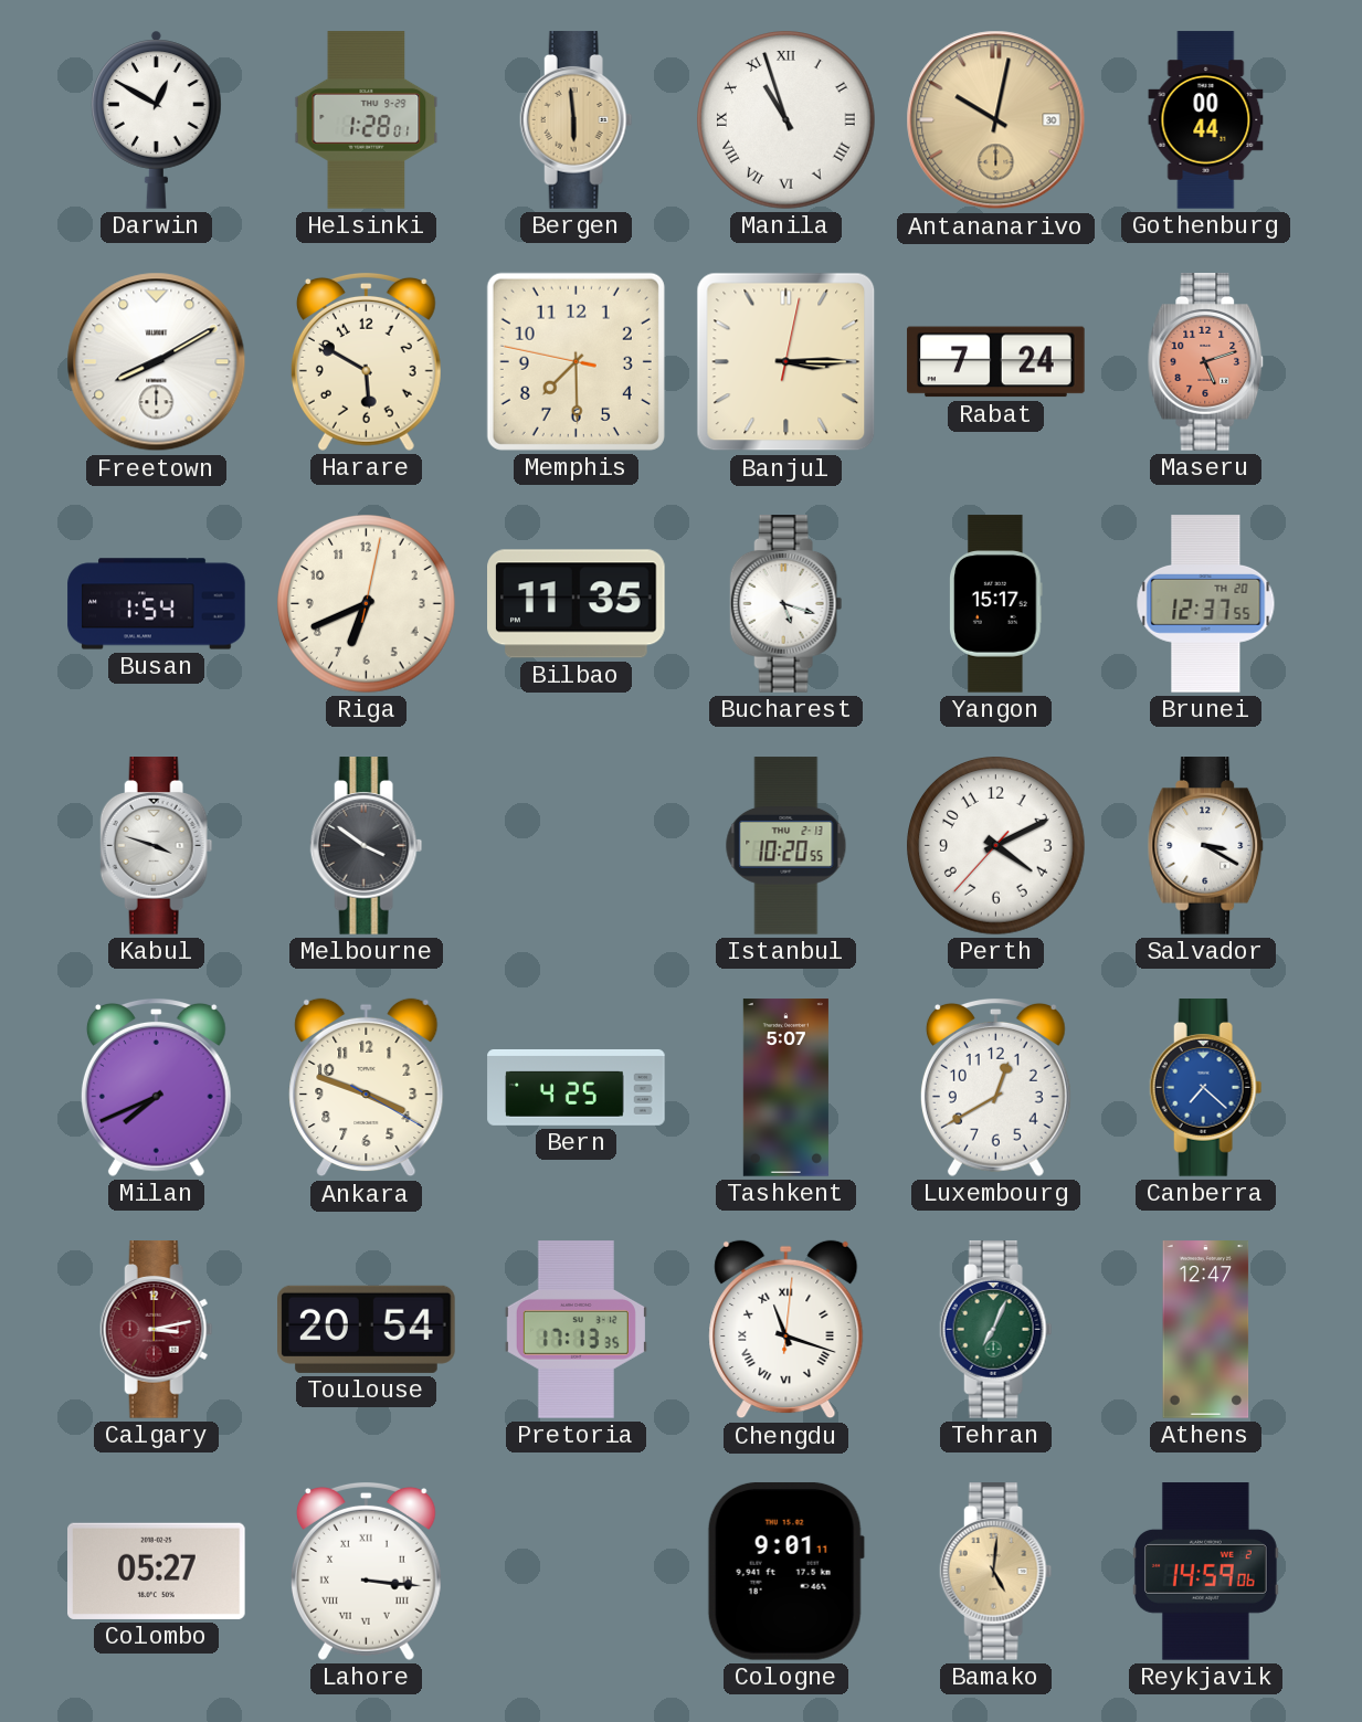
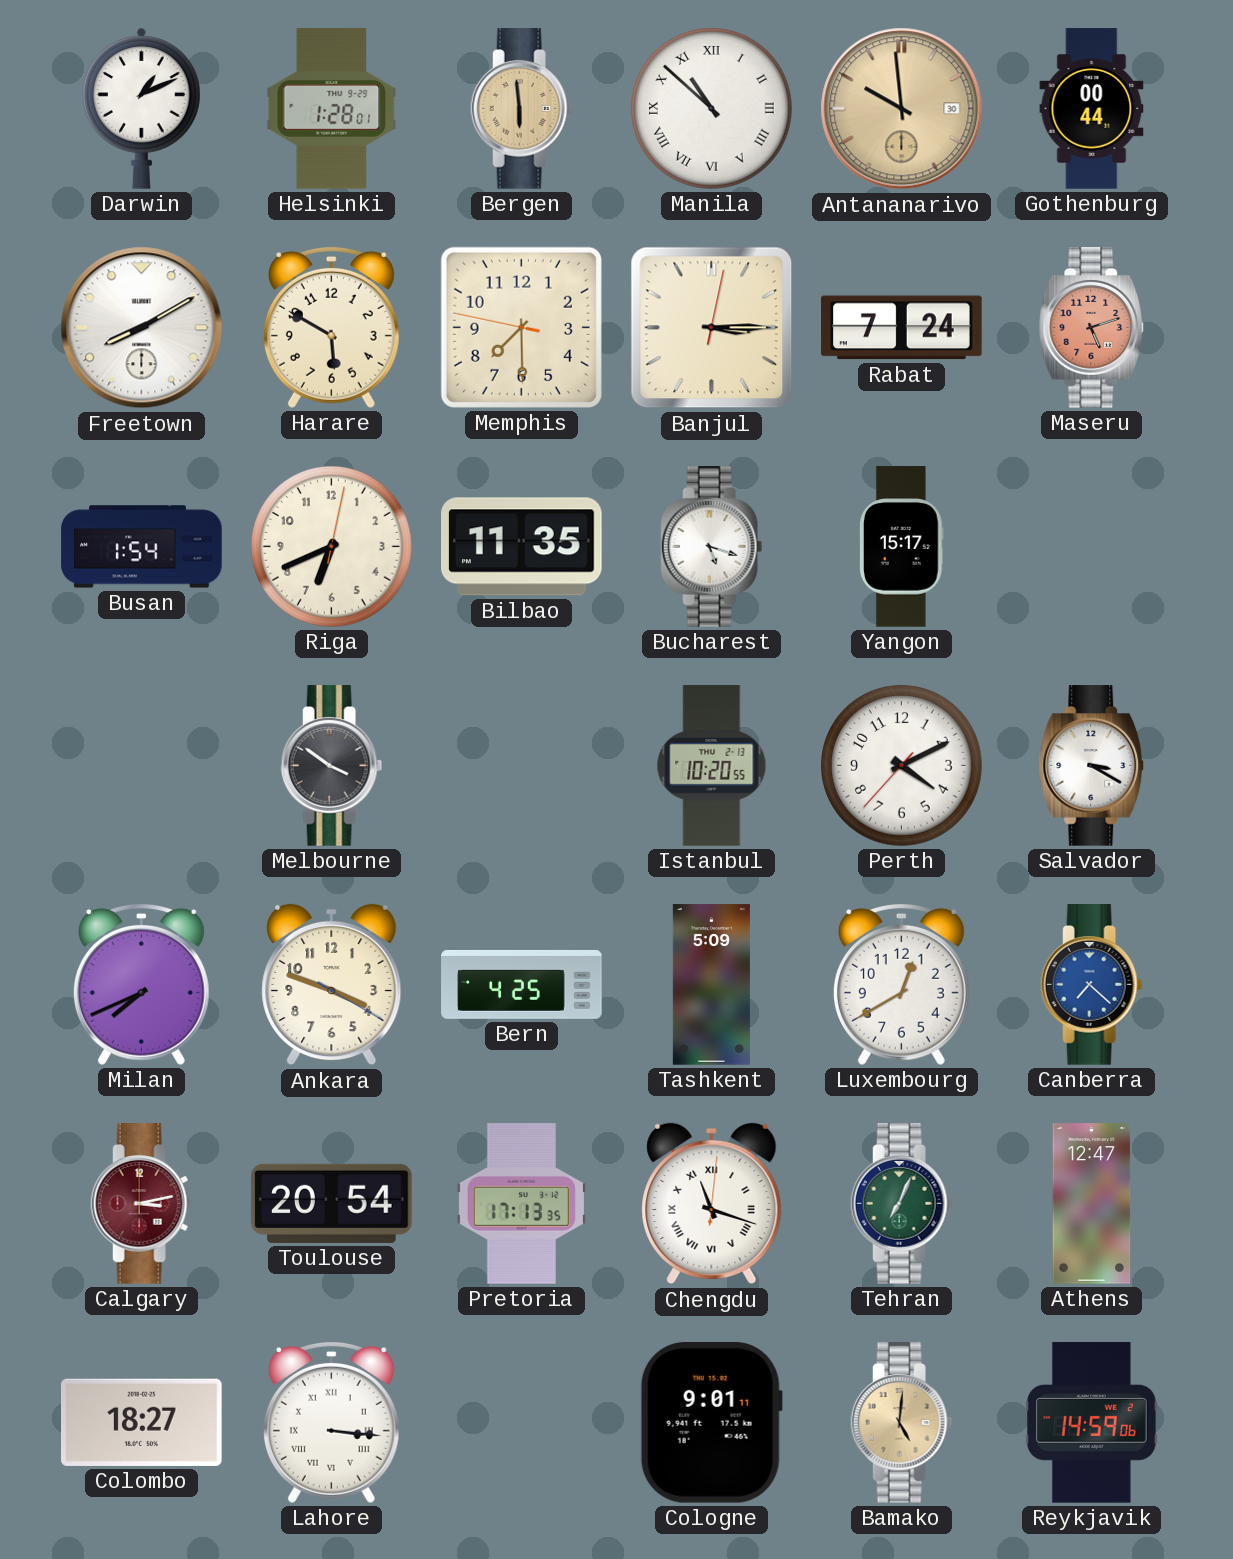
Darwin: 12:50 -> 1:11 (142, 108)
Manila: 10:57 -> 10:52 (712, 109)
Antananarivo: 10:02 -> 9:59 (902, 109)
Brunei: 12:37 -> none (1206, 604)
Kabul: 3:48 -> none (157, 846)
Tashkent: 5:07 -> 5:09 (711, 985)
Colombo: 05:27 -> 18:27 (142, 1422)
